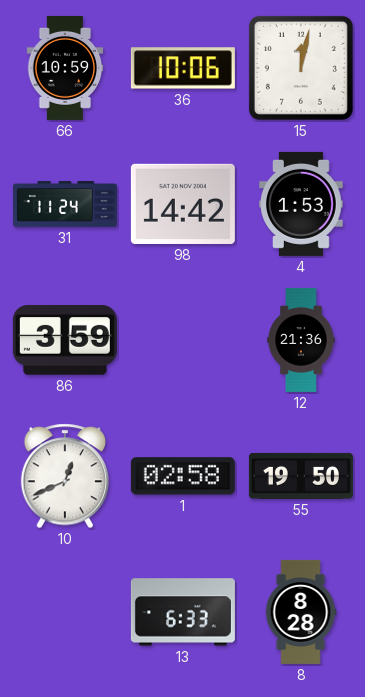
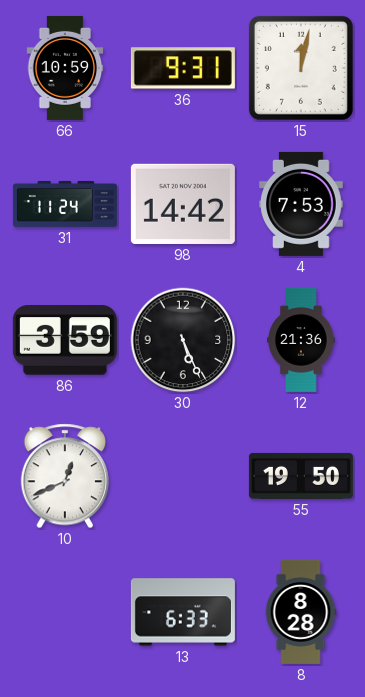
36: 10:06 -> 9:31 (183, 68)
4: 1:53 -> 7:53 (301, 204)
30: none -> 5:26 (183, 340)
1: 02:58 -> none (183, 476)
